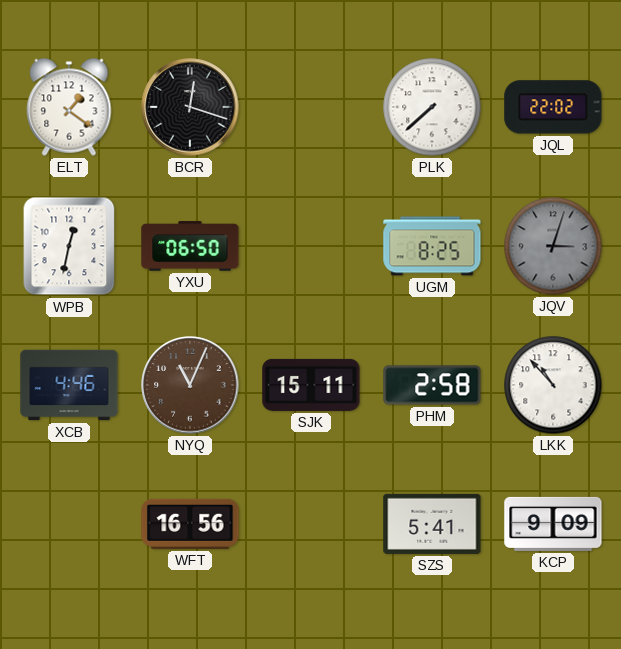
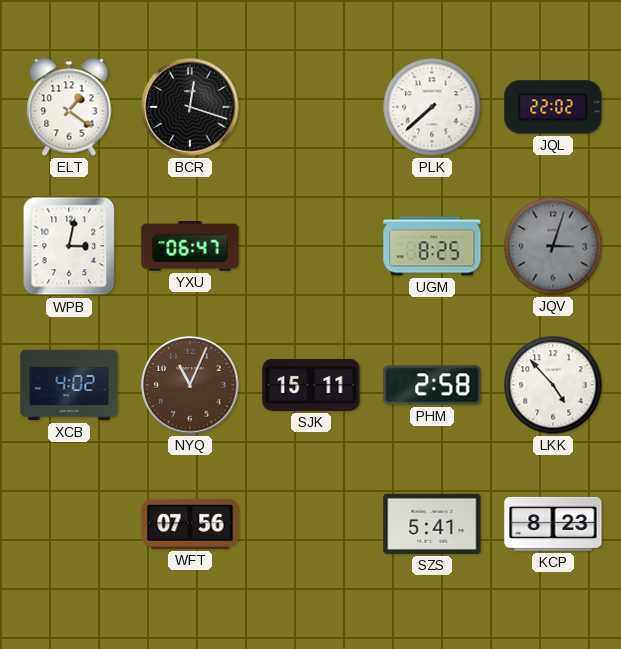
WPB: 12:32 -> 3:02 (69, 246)
YXU: 06:50 -> 06:47 (190, 246)
XCB: 4:46 -> 4:02 (69, 385)
LKK: 10:53 -> 4:53 (553, 385)
WFT: 16:56 -> 07:56 (190, 524)
KCP: 9:09 -> 8:23 (553, 524)
